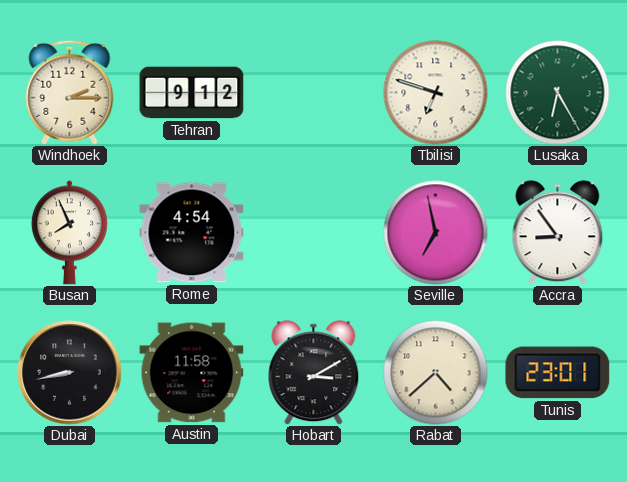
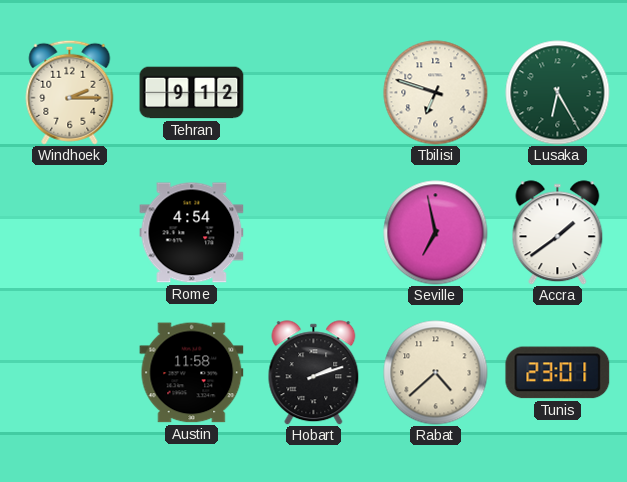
Busan: 7:56 -> none (69, 233)
Accra: 8:54 -> 1:39 (558, 233)
Dubai: 8:43 -> none (70, 373)
Hobart: 3:10 -> 2:12 (314, 373)
